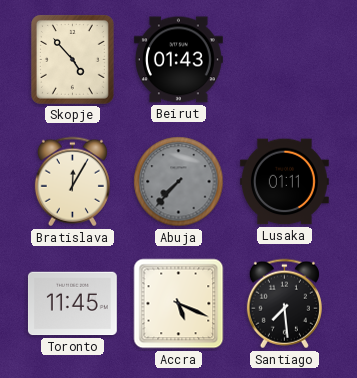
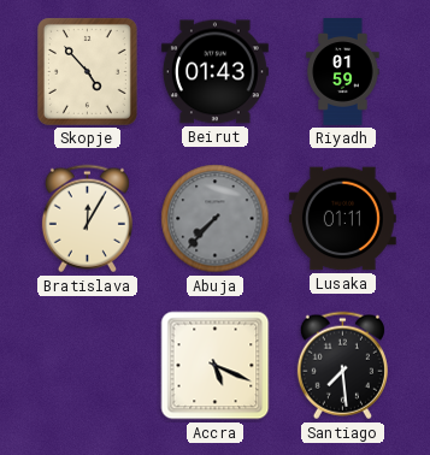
Riyadh: none -> 01:59 (343, 72)
Toronto: 11:45 -> none (72, 304)
